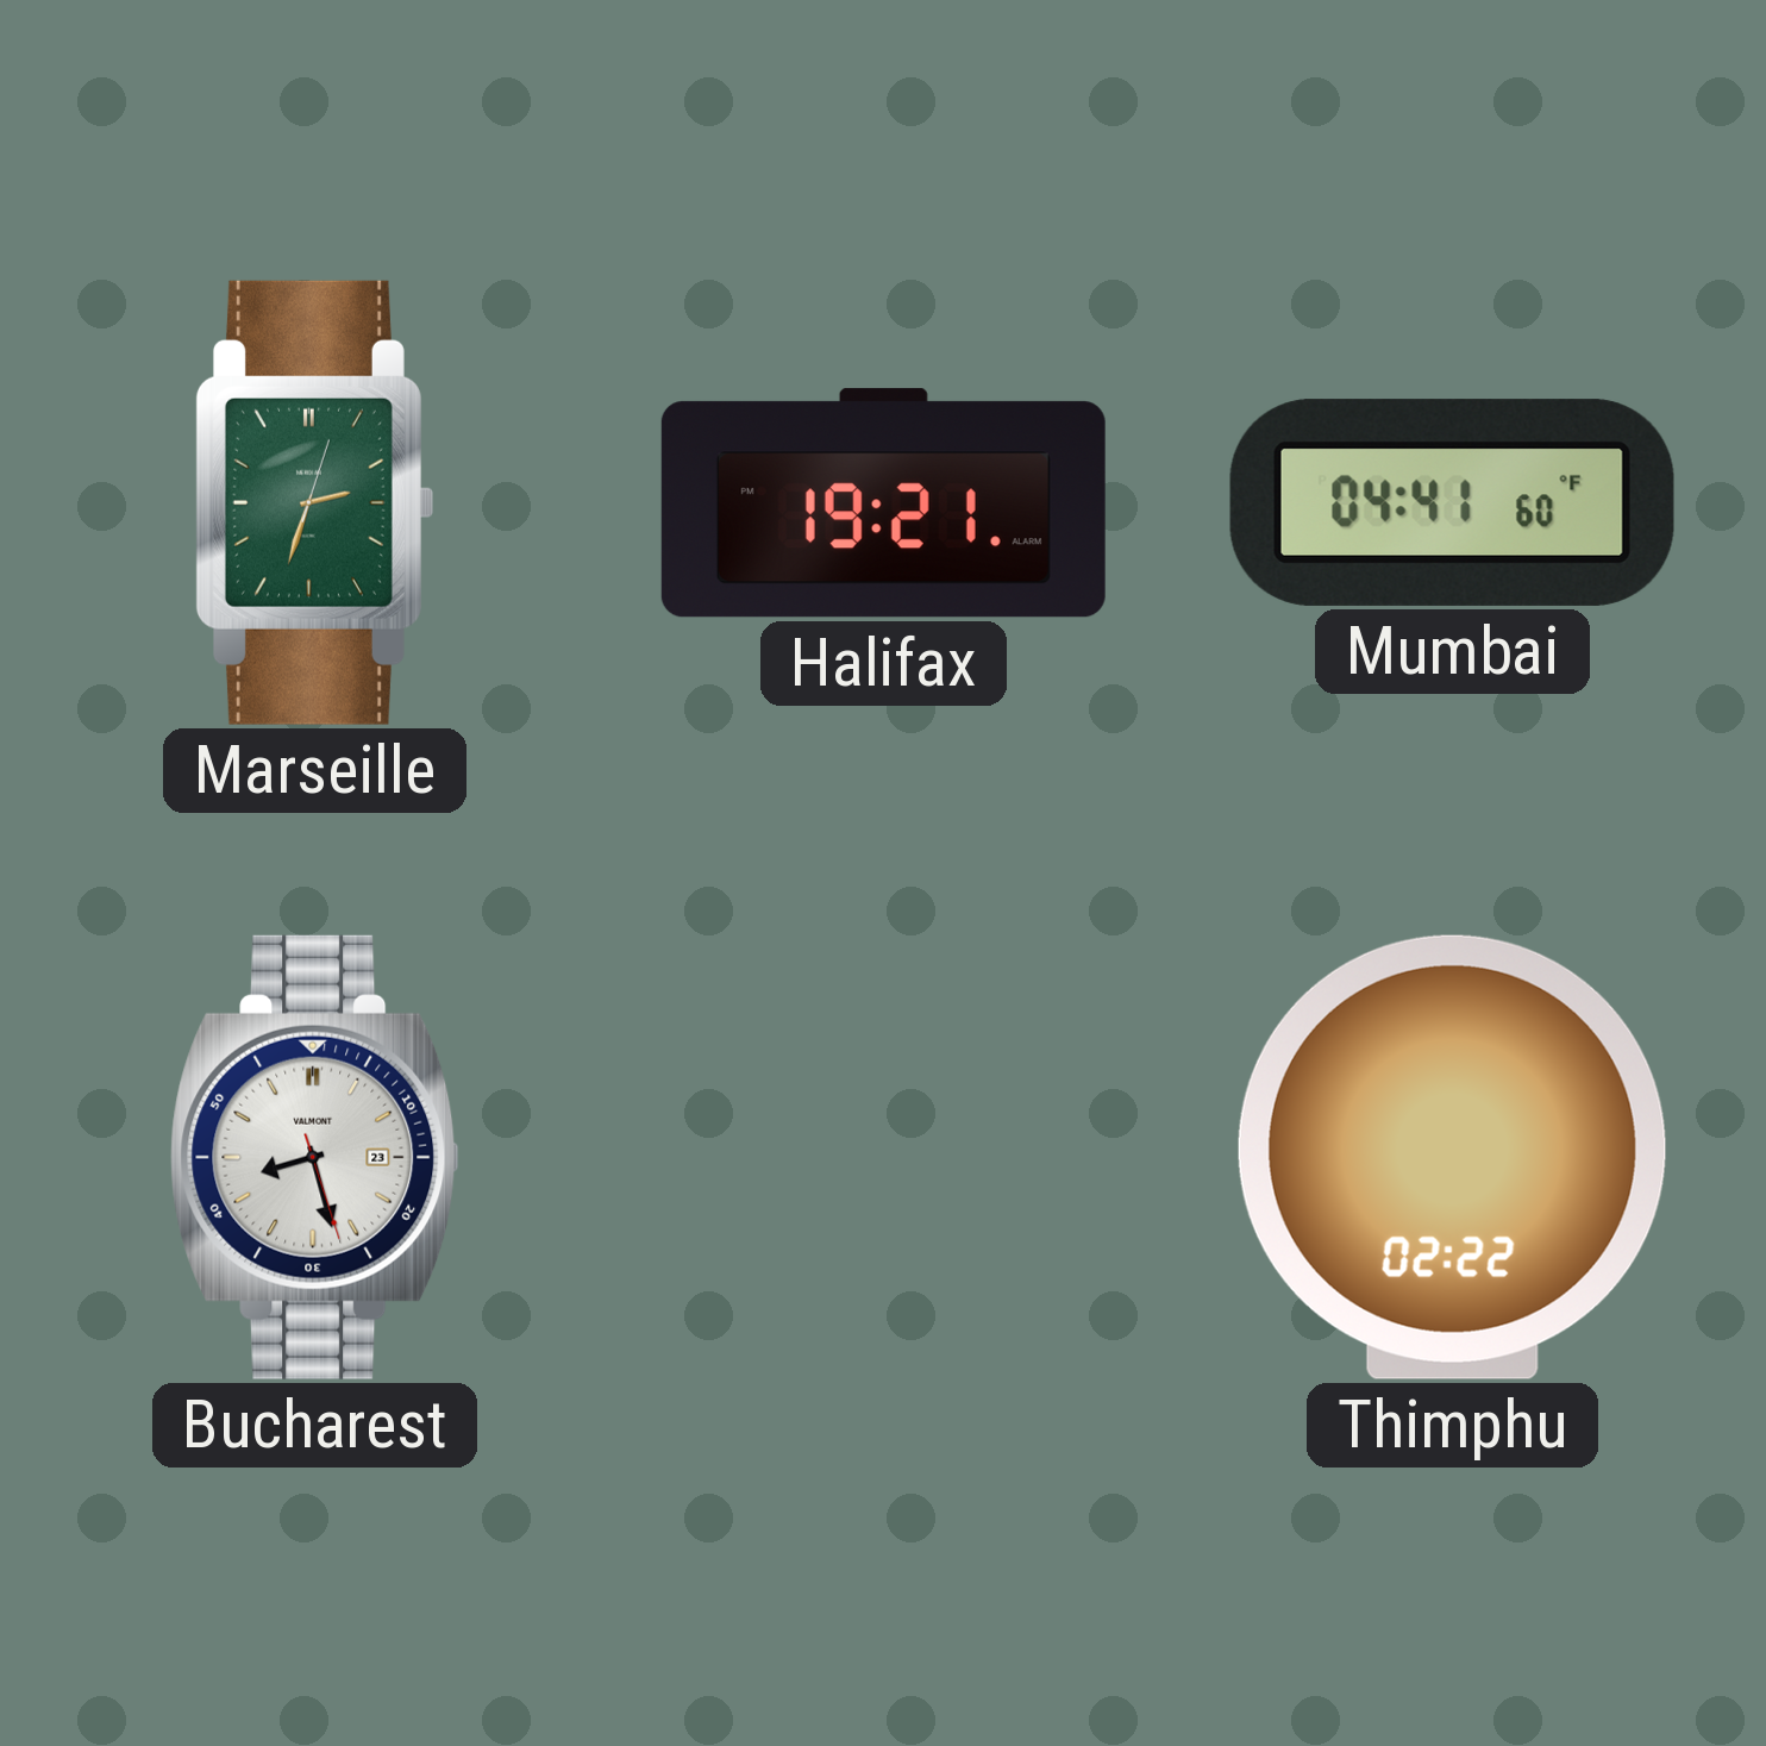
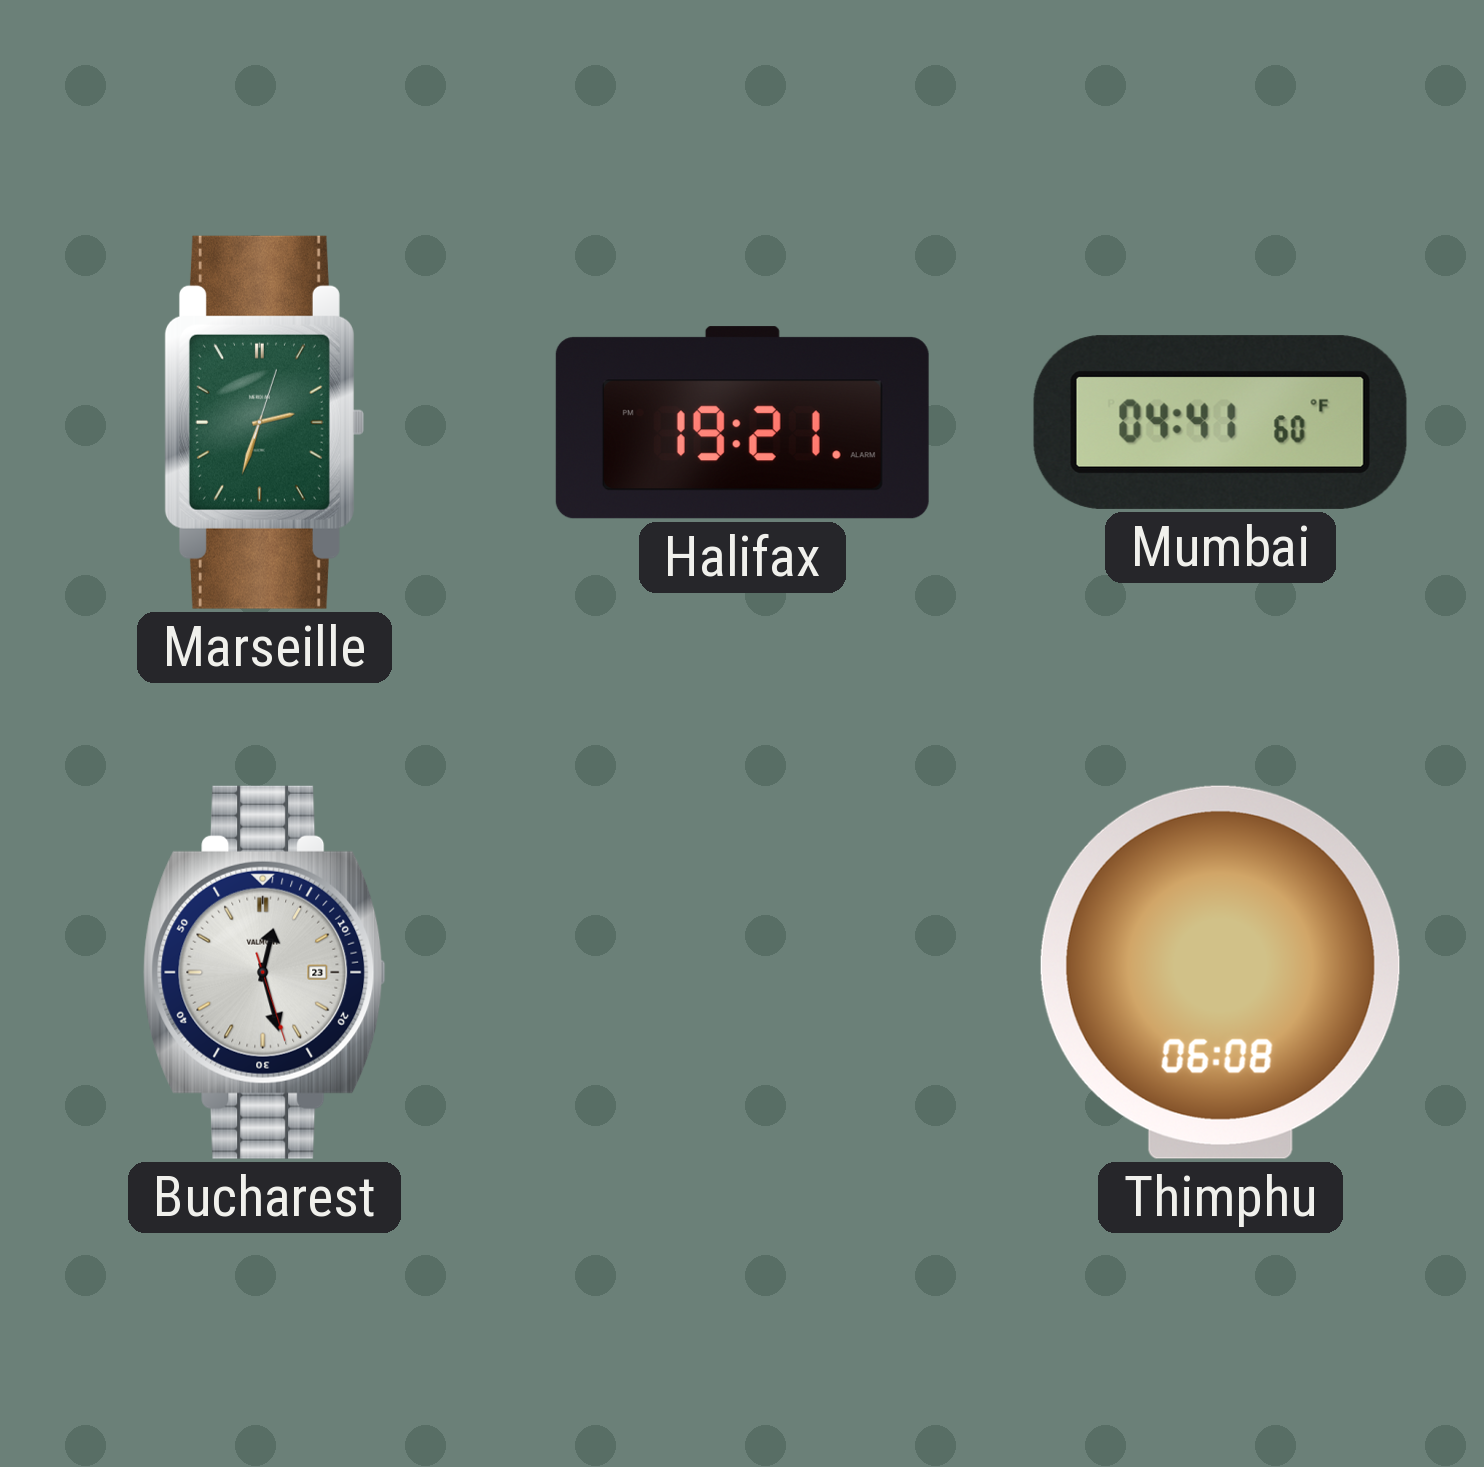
Bucharest: 8:27 -> 12:27 (265, 972)
Thimphu: 02:22 -> 06:08 (1220, 972)
